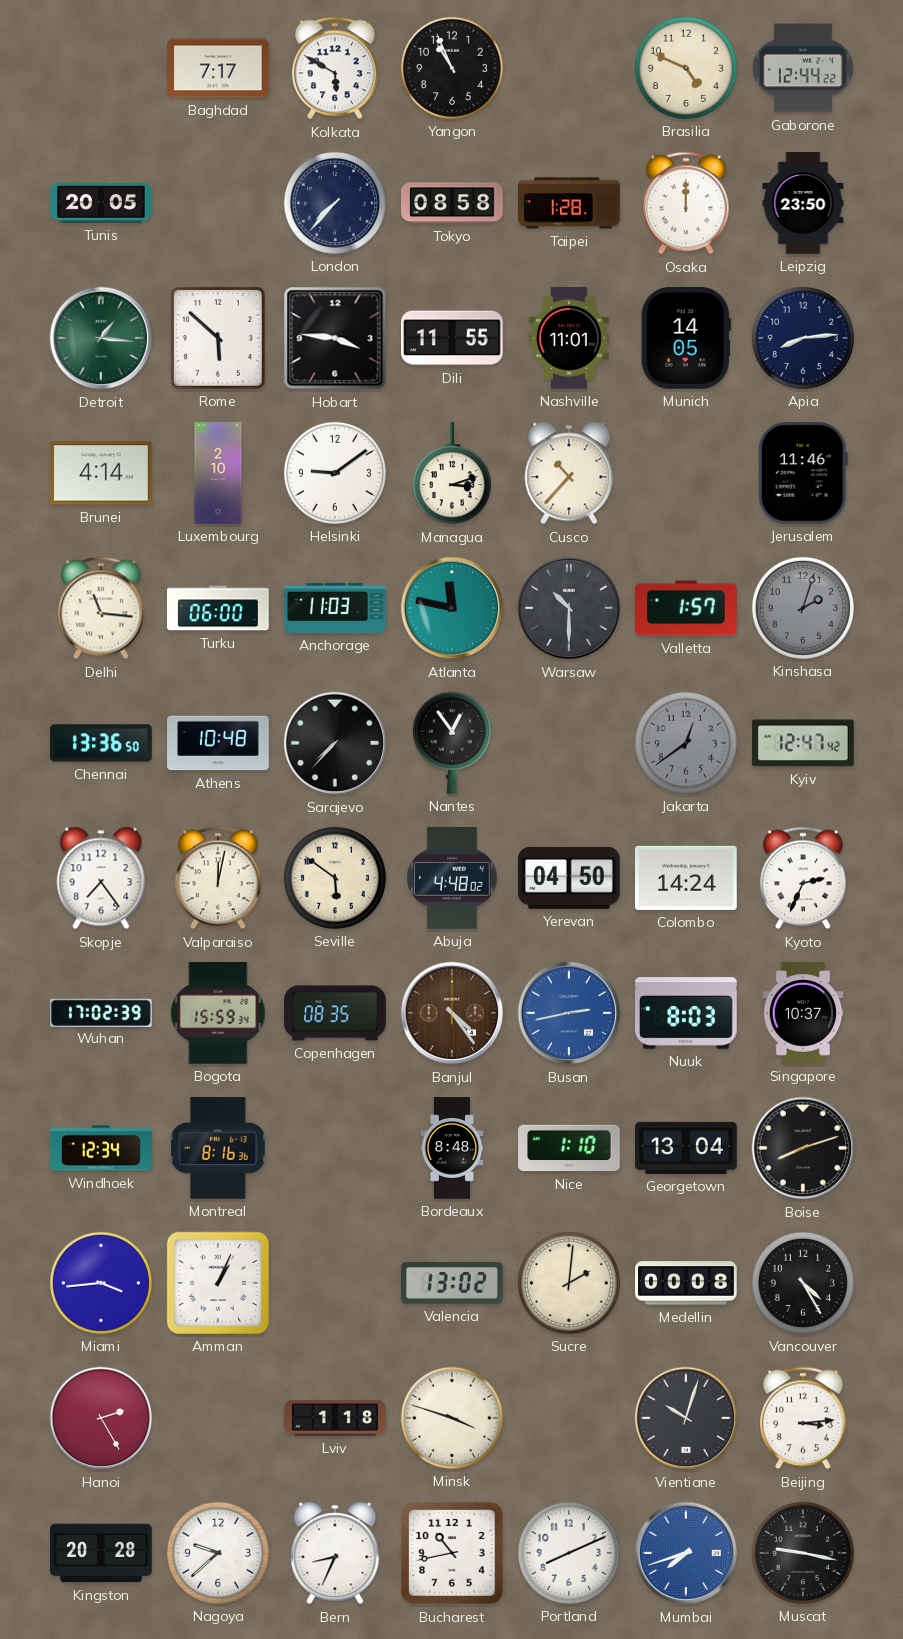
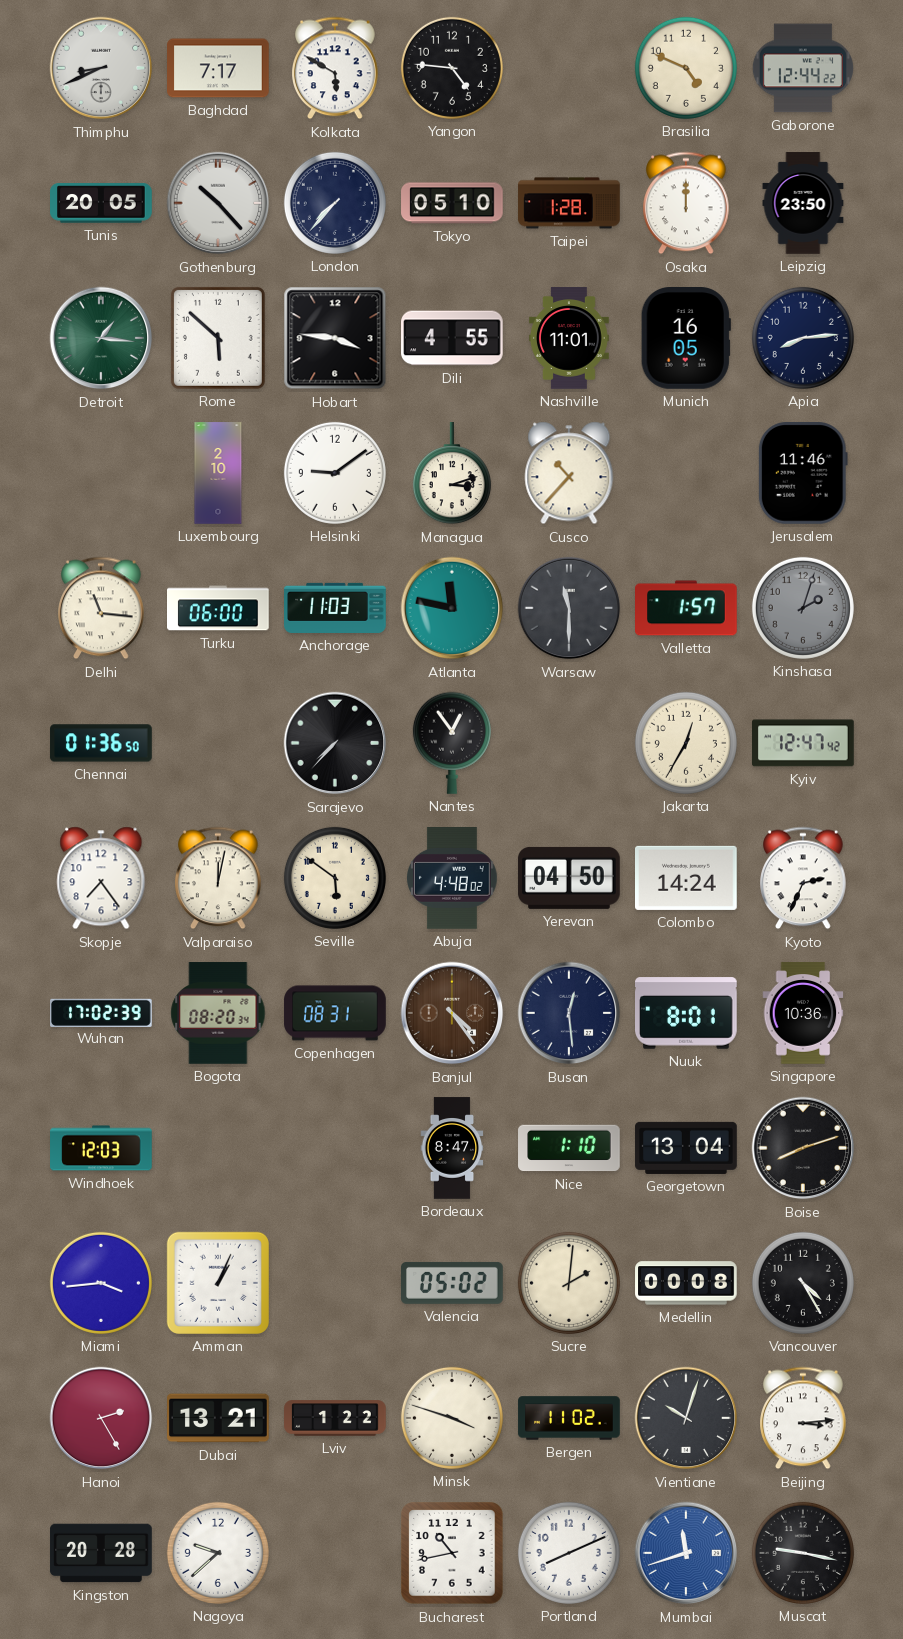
Thimphu: none -> 8:41 (101, 68)
Yangon: 10:56 -> 4:46 (452, 68)
Gothenburg: none -> 10:23 (218, 203)
Tokyo: 08:58 -> 05:10 (452, 203)
Dili: 11:55 -> 4:55 (452, 338)
Munich: 14:05 -> 16:05 (686, 339)
Brunei: 4:14 -> none (101, 473)
Warsaw: 10:30 -> 11:30 (569, 608)
Chennai: 13:36 -> 01:36 (101, 743)
Athens: 10:48 -> none (218, 743)
Jakarta: 12:39 -> 12:35 (686, 743)
Jakarta dial: grey -> cream (686, 743)
Bogota: 15:59 -> 08:20 (218, 1013)
Copenhagen: 08:35 -> 08:31 (335, 1013)
Busan: 2:43 -> 12:29 (569, 1013)
Busan dial: blue -> navy (569, 1013)
Nuuk: 8:03 -> 8:01 (686, 1013)
Singapore: 10:37 -> 10:36 (803, 1013)
Windhoek: 12:34 -> 12:03 (101, 1148)
Montreal: 8:16 -> none (218, 1149)
Bordeaux: 8:48 -> 8:47 (452, 1148)
Valencia: 13:02 -> 05:02 (453, 1283)
Dubai: none -> 13:21 (219, 1418)
Lviv: 1:18 -> 1:22 (335, 1418)
Bergen: none -> 11:02 (569, 1418)
Bern: 8:34 -> none (335, 1553)
Mumbai: 7:42 -> 11:42 (686, 1553)
